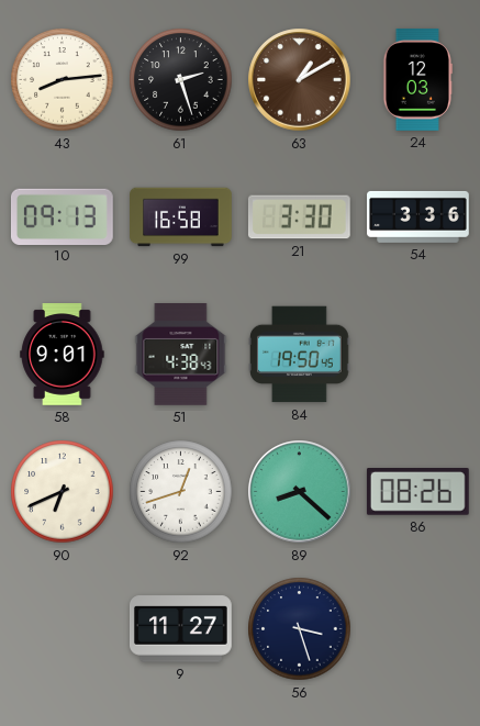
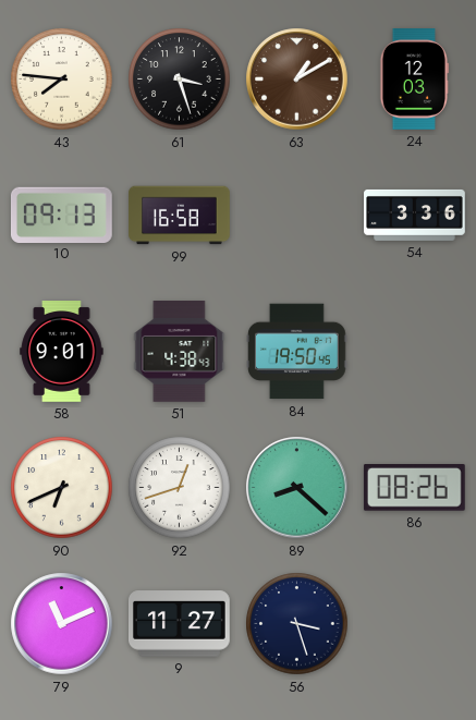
43: 8:14 -> 7:46 (62, 80)
61: 2:27 -> 3:27 (180, 80)
21: 3:30 -> none (299, 217)
79: none -> 11:11 (62, 624)
